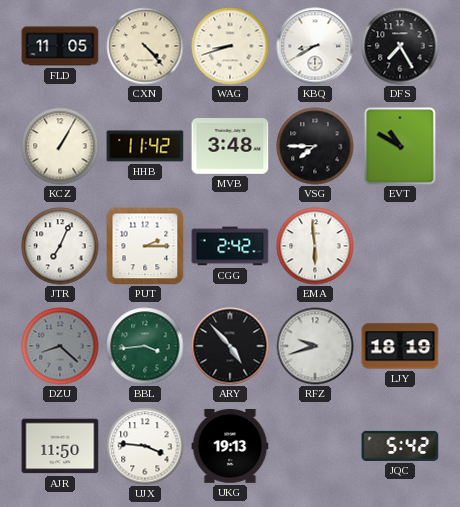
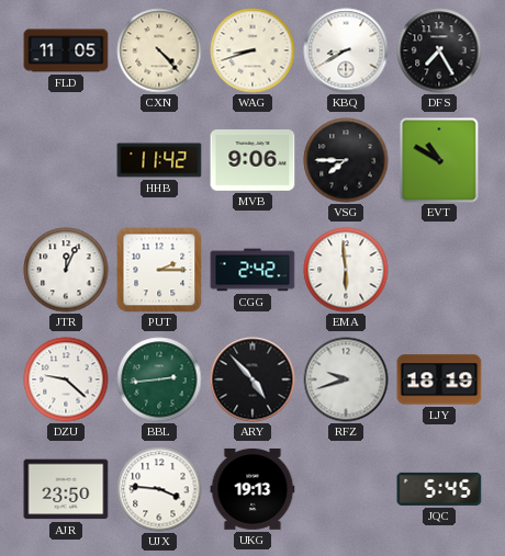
KCZ: 1:05 -> none (60, 146)
MVB: 3:48 -> 9:06 (252, 161)
JTR: 7:04 -> 12:04 (66, 270)
DZU: 8:22 -> 9:22 (66, 379)
DZU dial: grey -> white (66, 379)
BBL: 3:44 -> 2:44 (159, 379)
AJR: 11:50 -> 23:50 (66, 489)
JQC: 5:42 -> 5:45 (439, 489)
